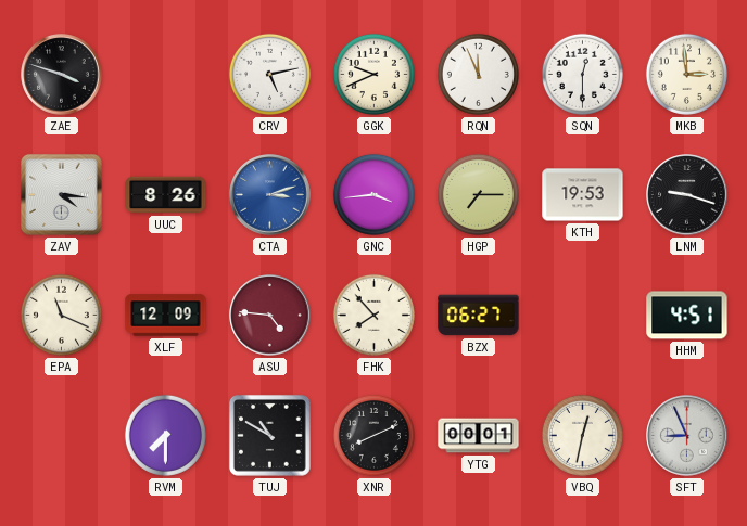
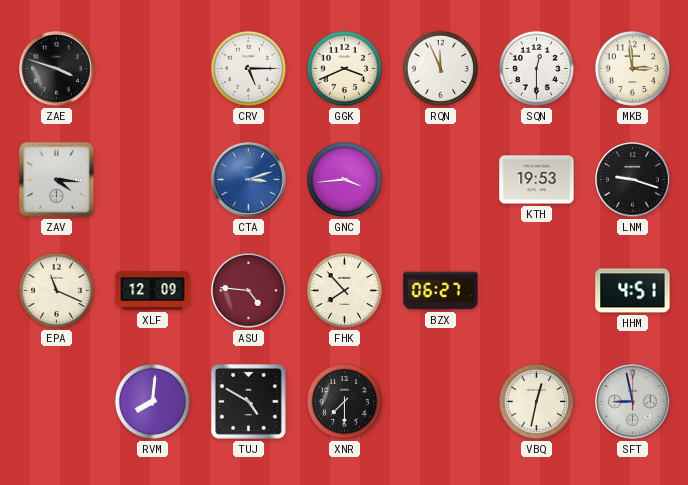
CRV: 5:13 -> 5:15 (248, 68)
GGK: 9:41 -> 3:41 (344, 68)
UUC: 8:26 -> none (166, 195)
HGP: 7:15 -> none (478, 194)
RVM: 7:30 -> 8:01 (152, 401)
TUJ: 10:50 -> 4:50 (248, 401)
XNR: 8:11 -> 7:30 (344, 401)
YTG: 00:01 -> none (479, 436)
SFT: 8:56 -> 8:58 (633, 402)
